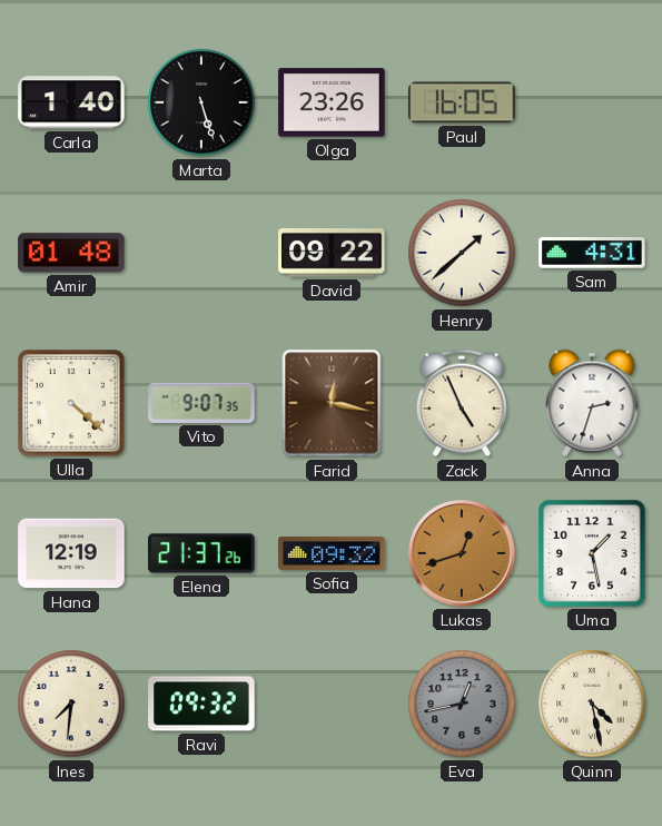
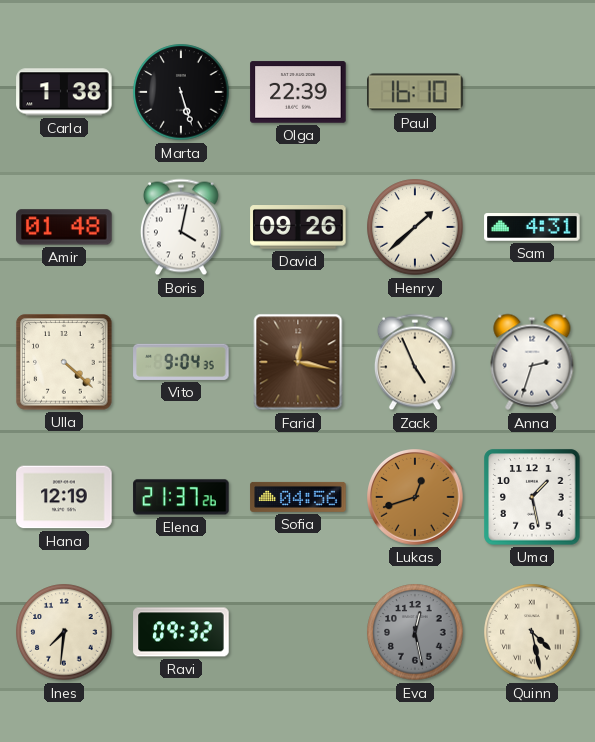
Carla: 1:40 -> 1:38 (64, 92)
Olga: 23:26 -> 22:39 (298, 92)
Paul: 16:05 -> 16:10 (415, 92)
Boris: none -> 4:02 (181, 227)
David: 09:22 -> 09:26 (298, 228)
Vito: 9:07 -> 9:04 (181, 362)
Sofia: 09:32 -> 04:56 (298, 497)
Eva: 12:43 -> 12:28 (415, 632)
